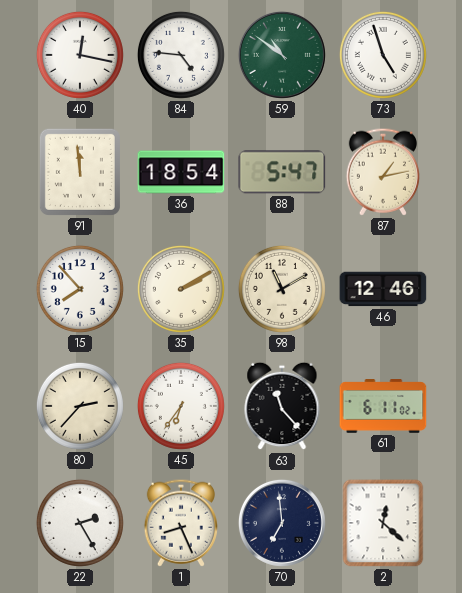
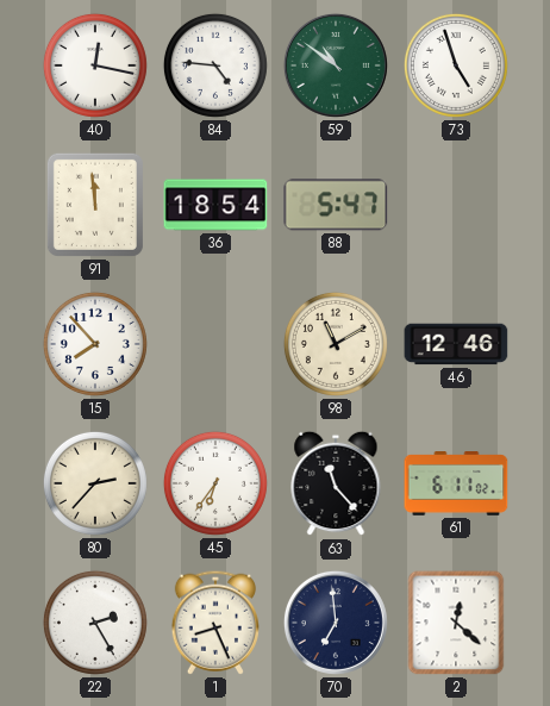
87: 1:13 -> none (383, 172)
35: 2:10 -> none (181, 289)
